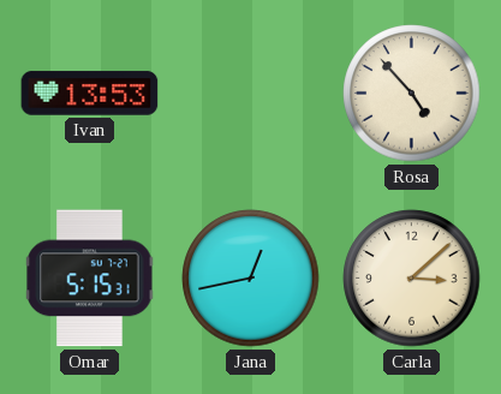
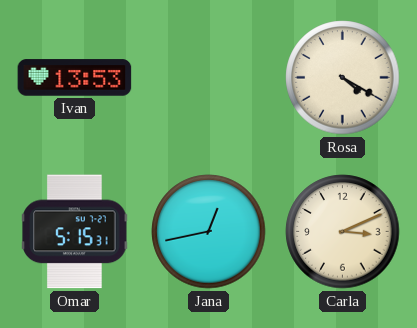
Rosa: 4:53 -> 4:20 (343, 78)
Carla: 3:08 -> 3:11 (343, 232)
